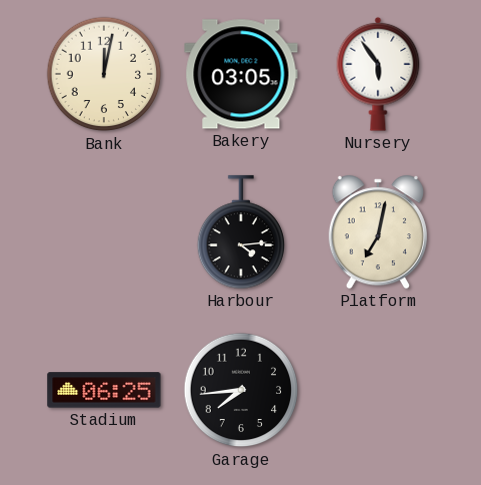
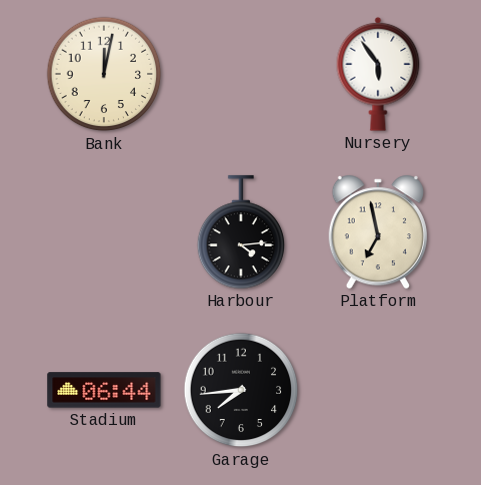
Bakery: 03:05 -> none (241, 74)
Platform: 7:02 -> 6:58 (378, 232)
Stadium: 06:25 -> 06:44 (104, 390)
